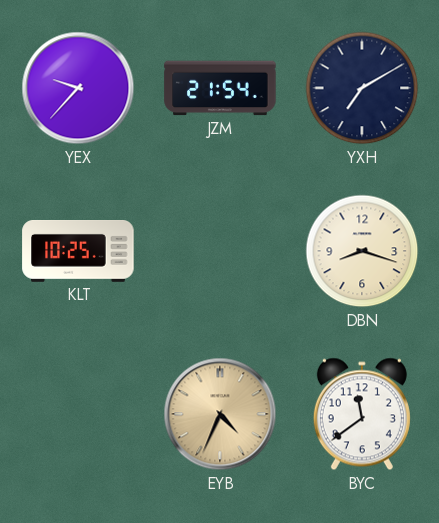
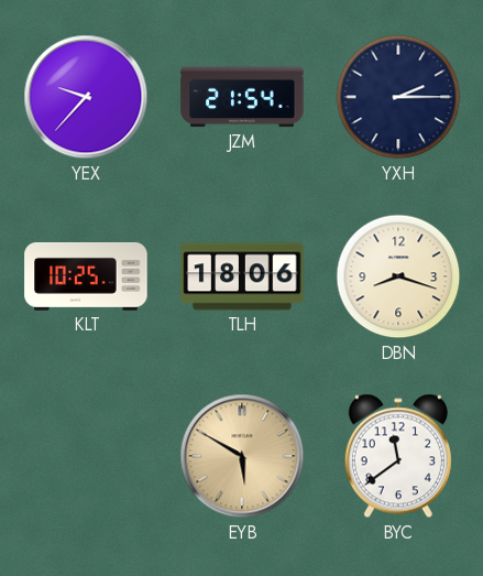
YXH: 7:10 -> 2:15 (398, 97)
TLH: none -> 18:06 (242, 276)
EYB: 4:34 -> 5:50 (242, 456)
